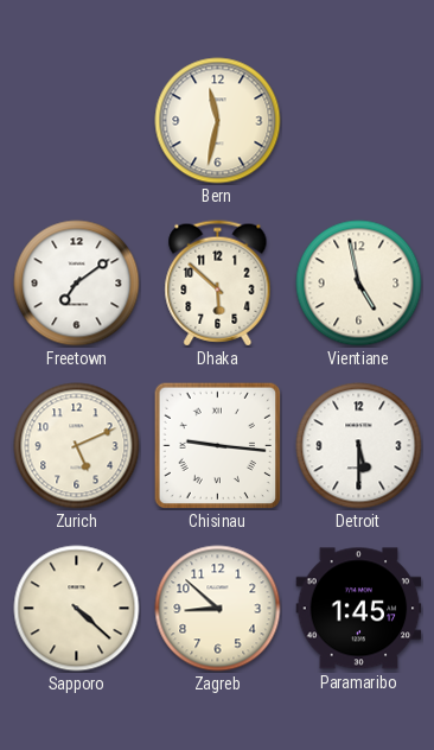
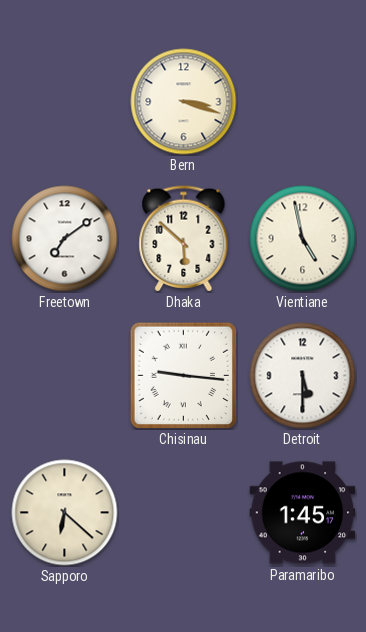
Bern: 11:32 -> 3:18 (184, 102)
Zurich: 5:11 -> none (77, 446)
Sapporo: 4:22 -> 6:22 (65, 513)
Zagreb: 8:52 -> none (218, 609)
